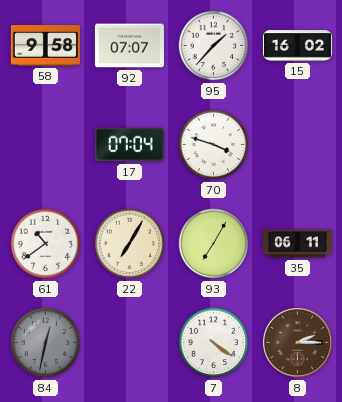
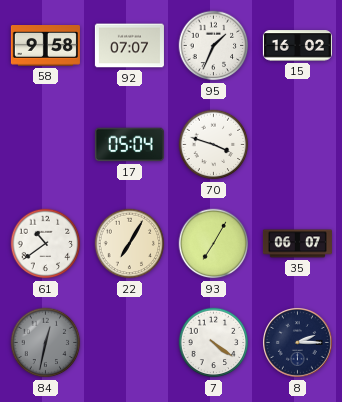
95: 1:37 -> 1:34 (214, 46)
17: 07:04 -> 05:04 (129, 145)
35: 06:11 -> 06:07 (297, 244)
8 dial: brown -> navy (298, 343)
